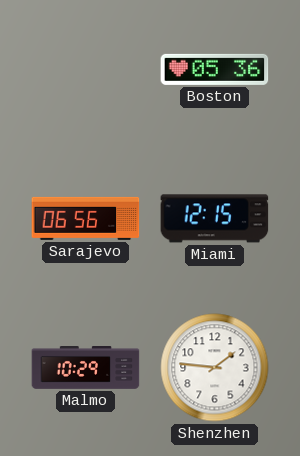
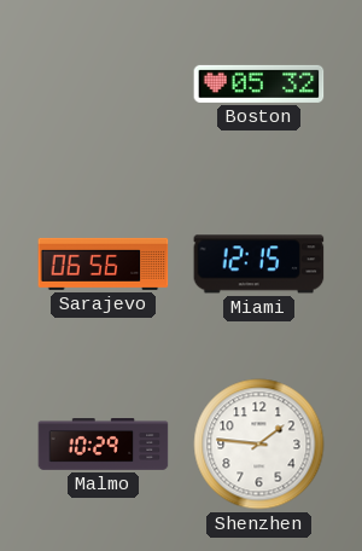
Boston: 05:36 -> 05:32 (259, 83)
